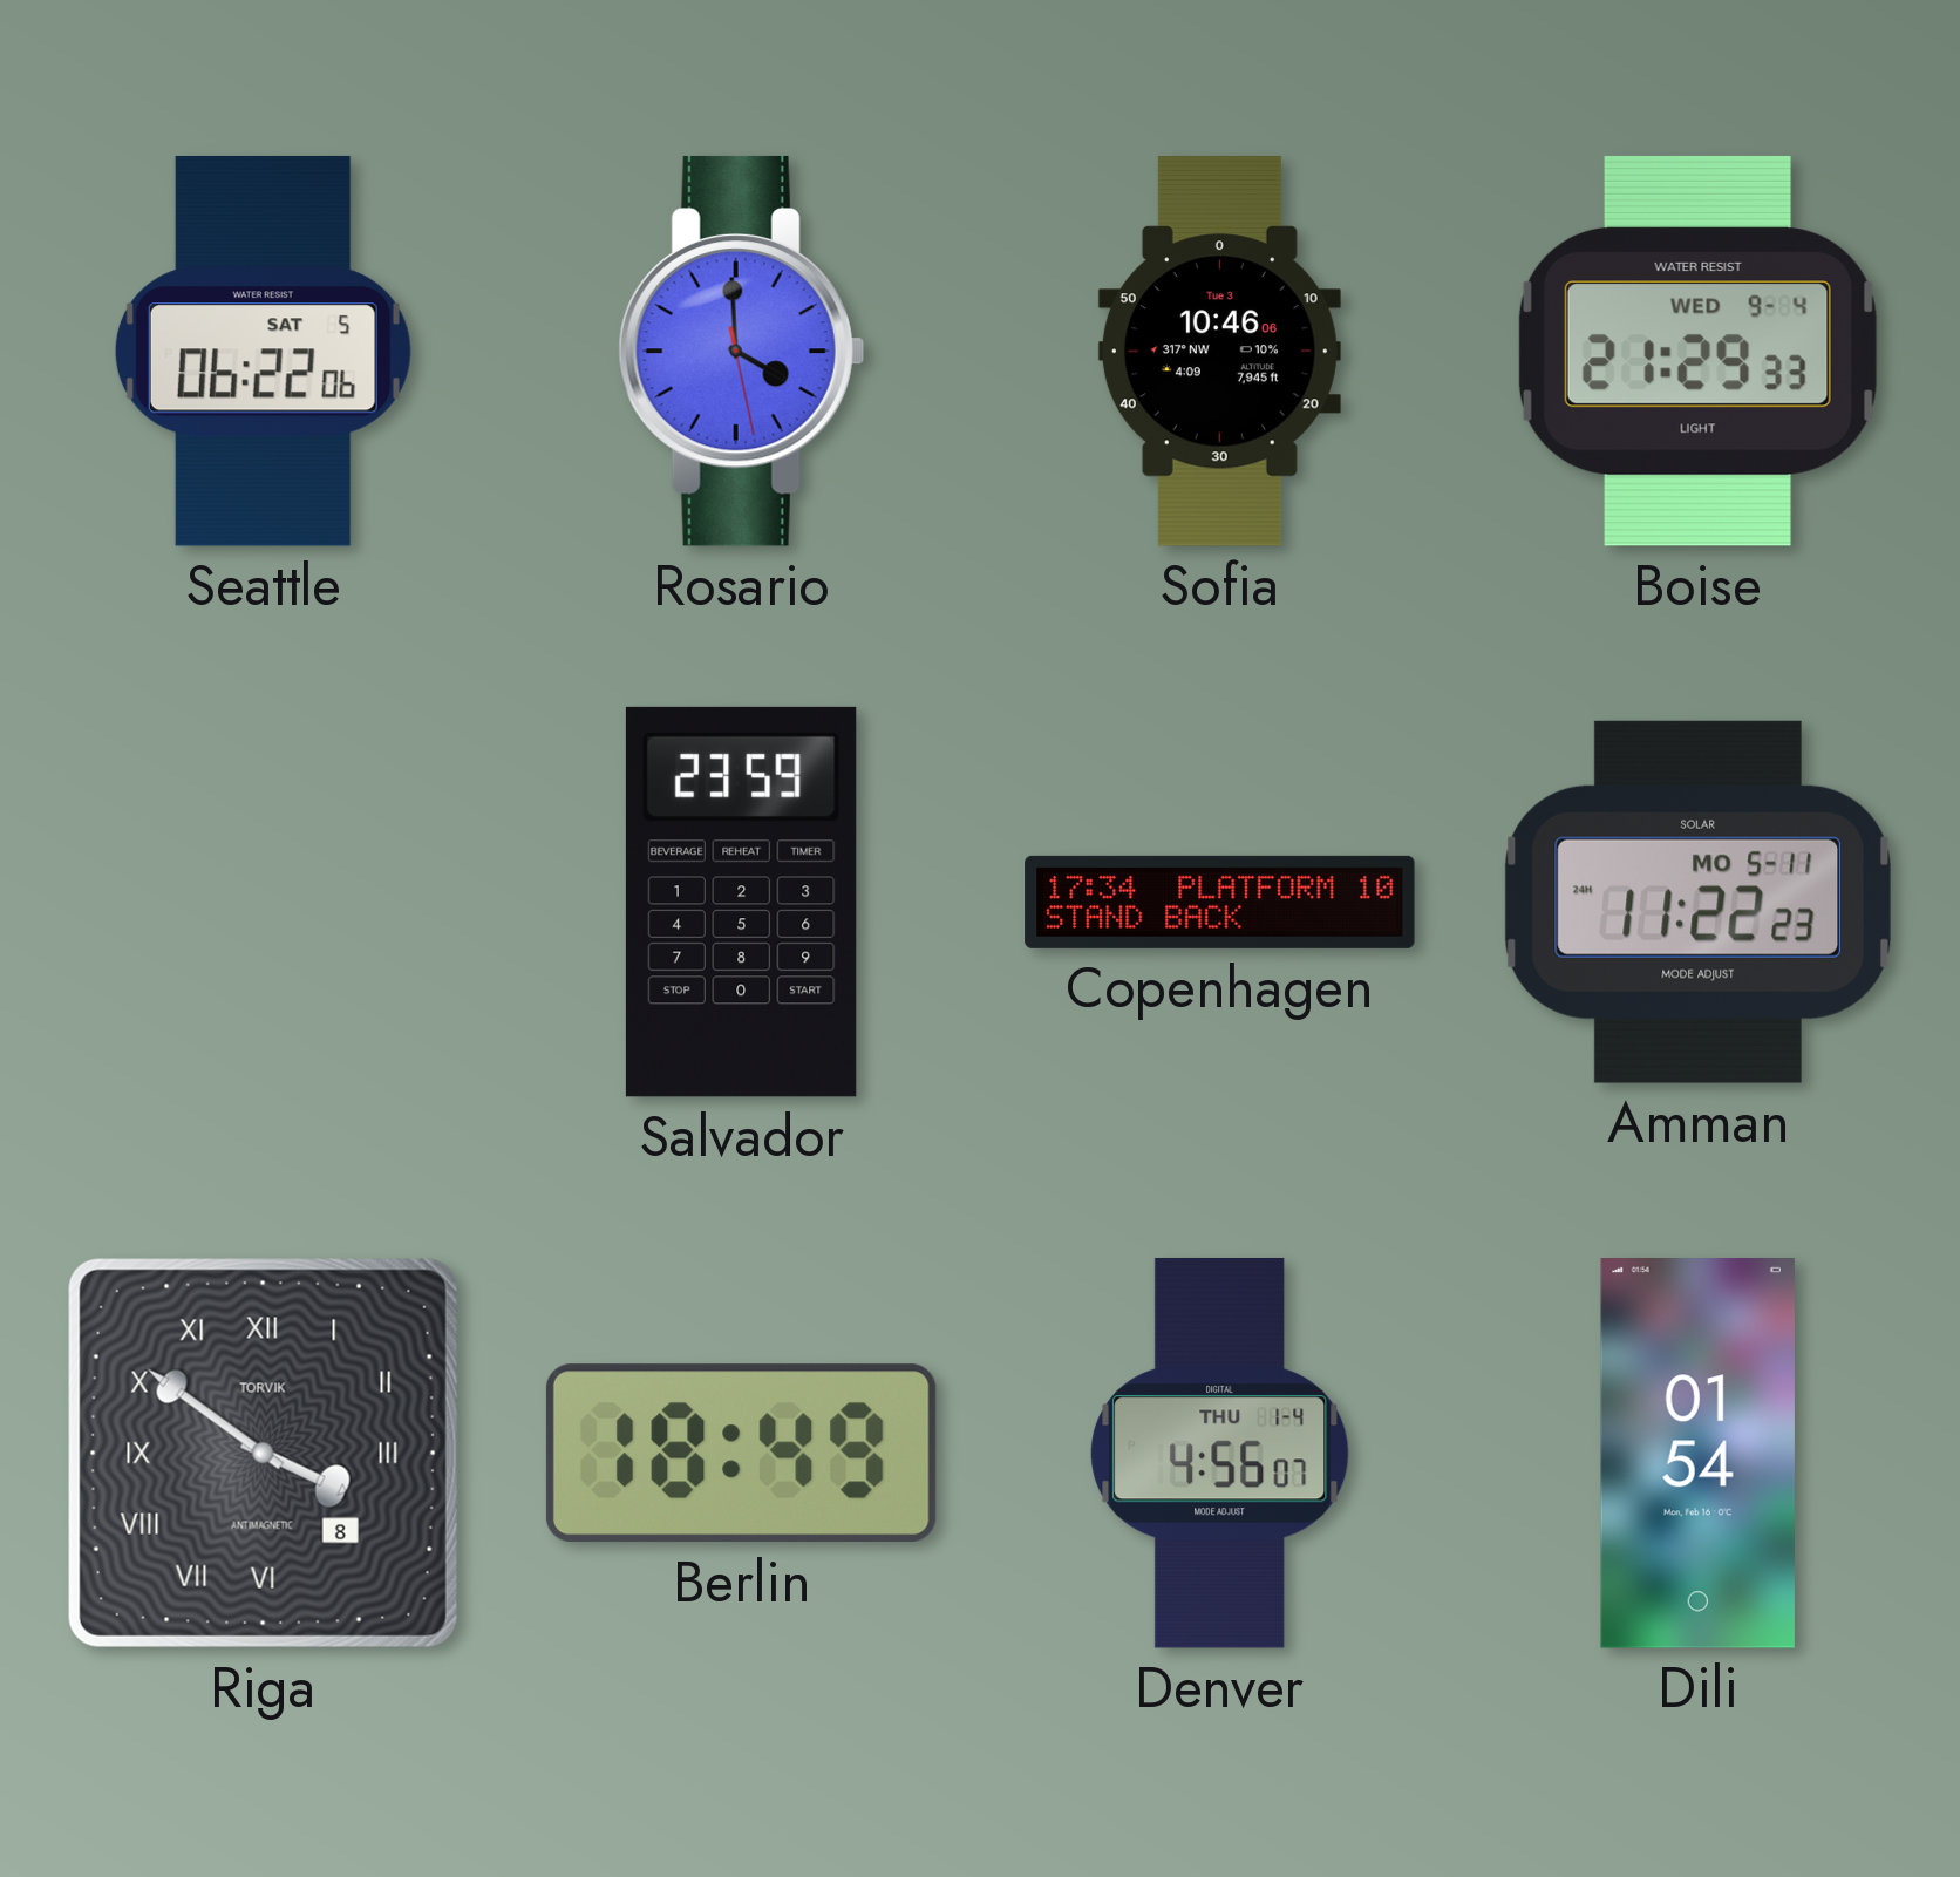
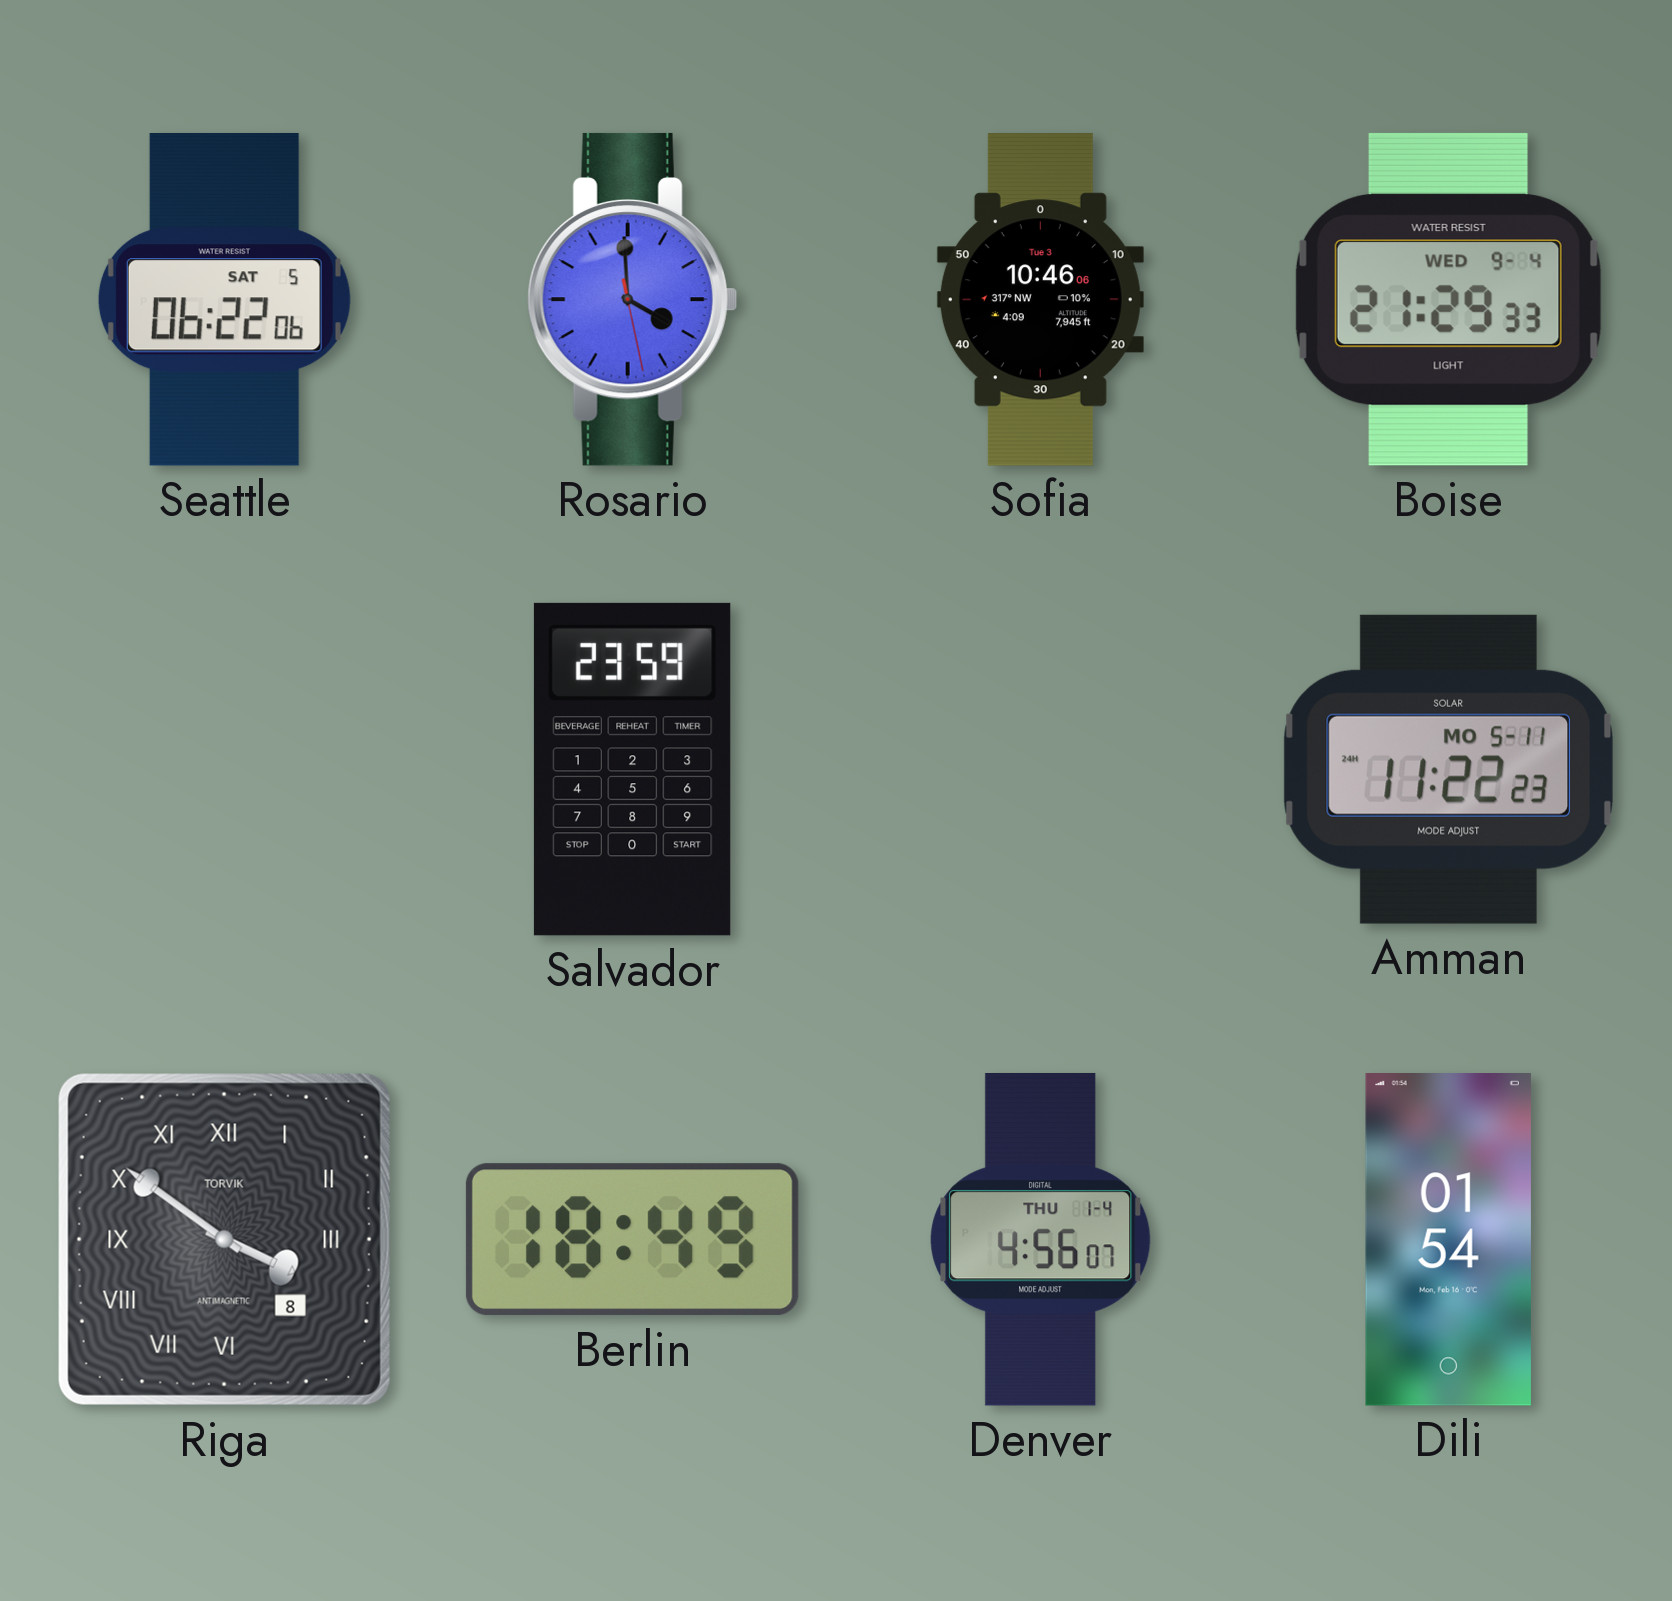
Copenhagen: 17:34 -> none (1220, 902)
